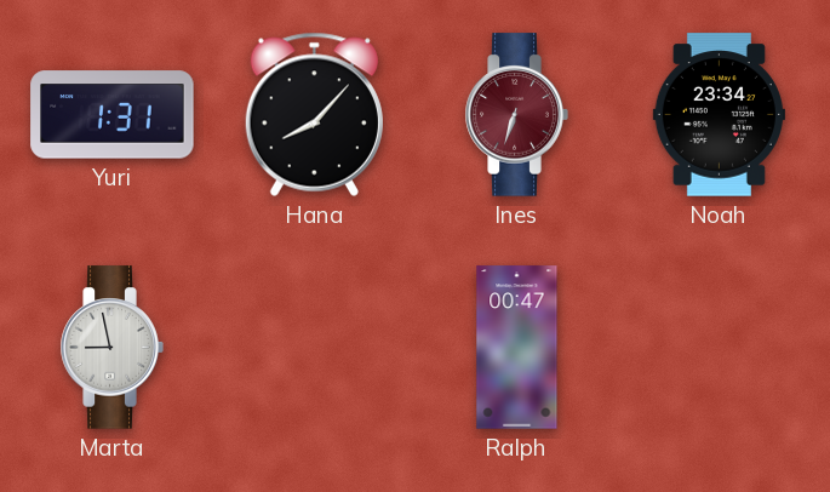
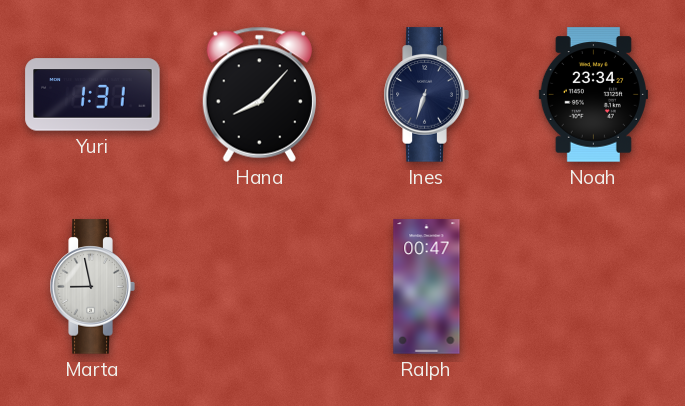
Ines dial: burgundy -> navy (426, 95)
